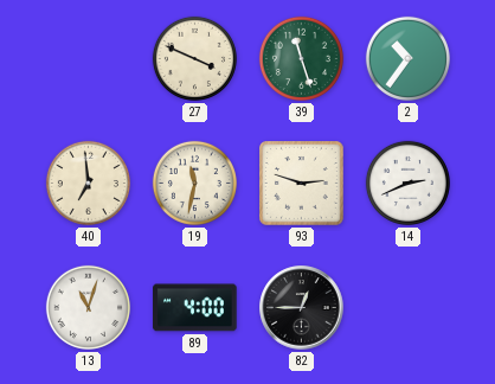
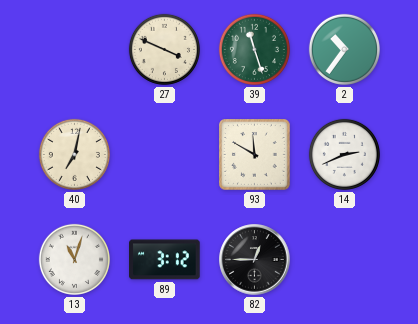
40: 6:59 -> 7:02 (74, 154)
19: 11:32 -> none (194, 183)
93: 2:48 -> 11:50 (255, 155)
89: 4:00 -> 3:12 (165, 260)
